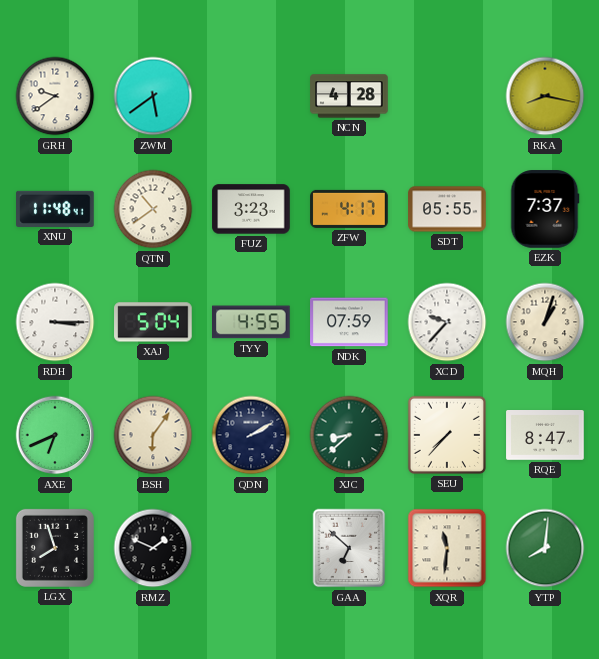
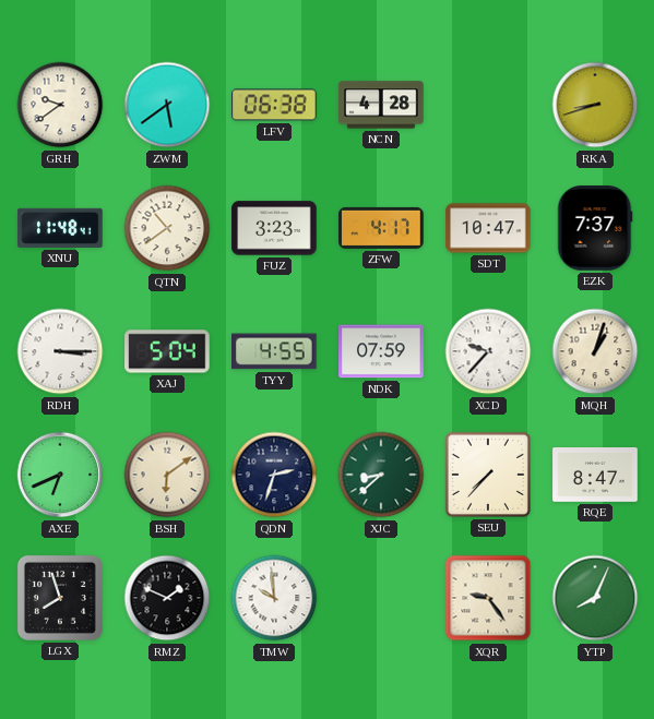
LFV: none -> 06:38 (274, 105)
RKA: 8:17 -> 8:42 (595, 105)
SDT: 05:55 -> 10:47 (488, 228)
BSH: 6:06 -> 6:09 (167, 475)
QDN: 2:10 -> 2:33 (274, 475)
TMW: none -> 9:59 (274, 598)
GAA: 6:52 -> none (349, 548)
XQR: 11:31 -> 9:24 (488, 598)
YTP: 8:01 -> 8:04 (595, 598)
